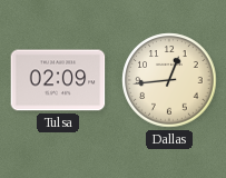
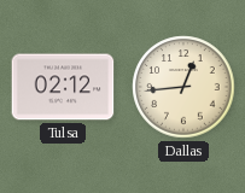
Tulsa: 02:09 -> 02:12 (63, 87)
